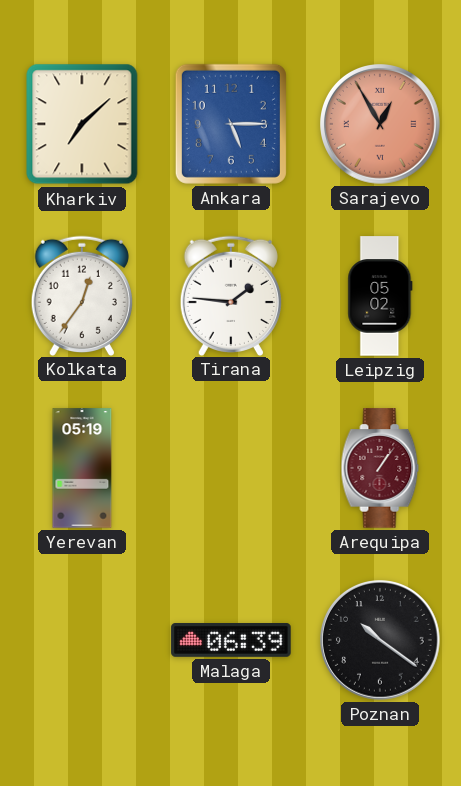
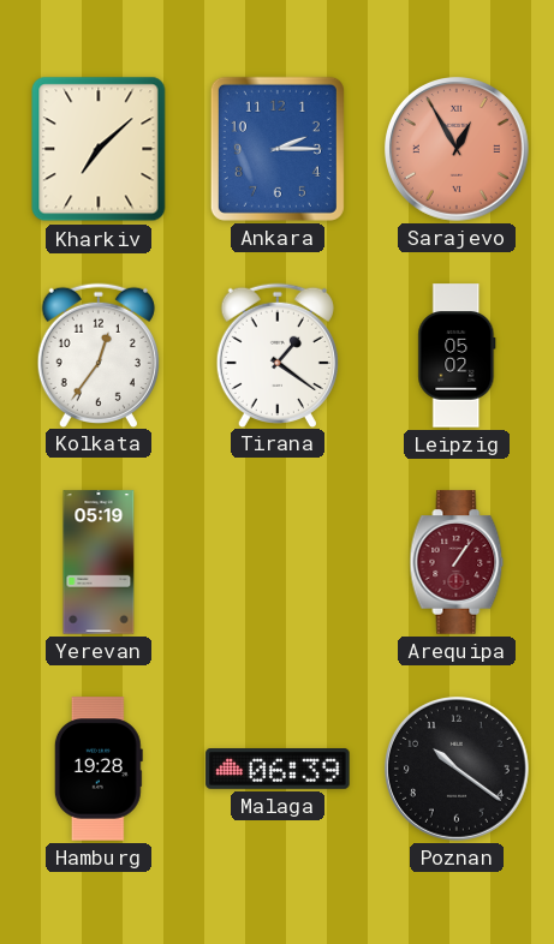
Ankara: 5:15 -> 2:15 (278, 149)
Tirana: 1:46 -> 1:21 (278, 354)
Hamburg: none -> 19:28 (99, 769)
